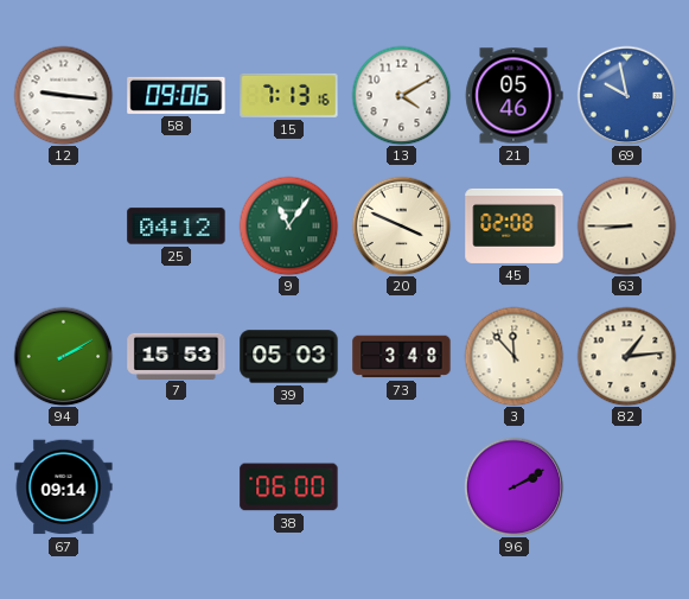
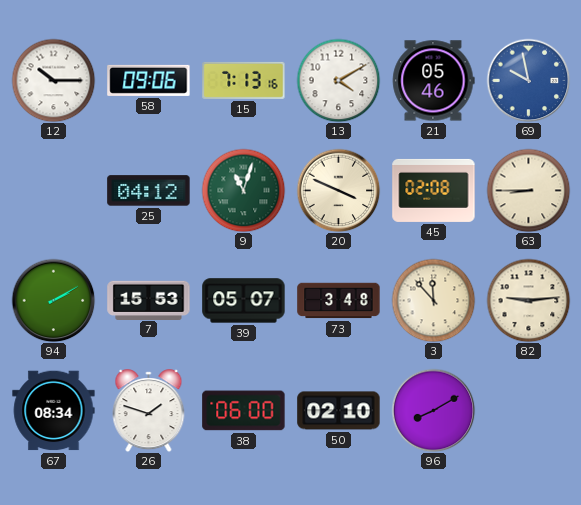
12: 9:16 -> 10:15 (53, 80)
9: 11:06 -> 11:03 (243, 190)
39: 05:03 -> 05:07 (244, 301)
82: 1:14 -> 9:14 (528, 300)
67: 09:14 -> 08:34 (54, 411)
26: none -> 1:48 (149, 411)
50: none -> 02:10 (339, 411)
96: 2:10 -> 8:10 (433, 410)
